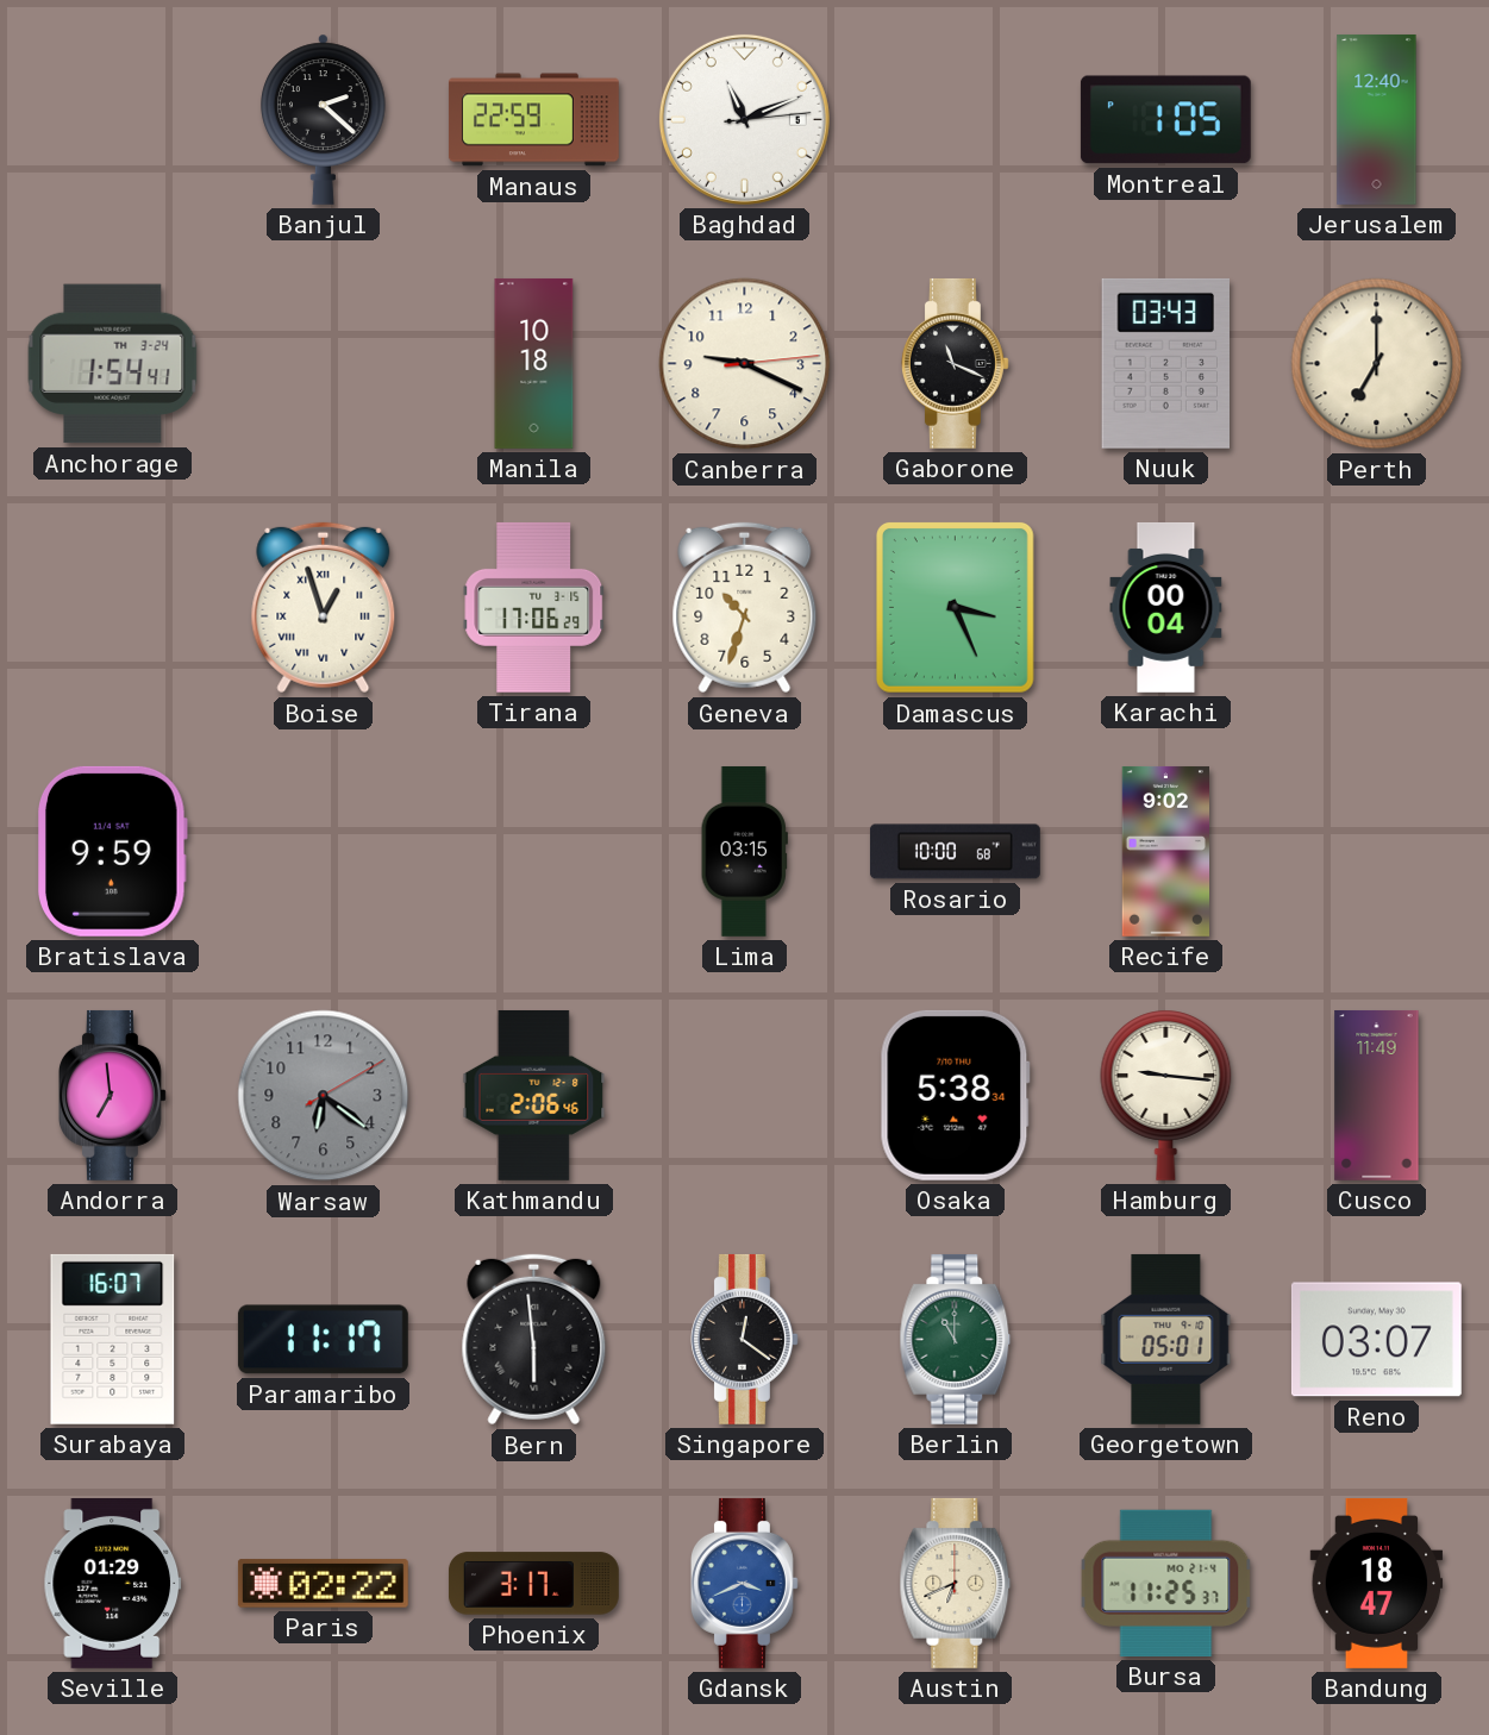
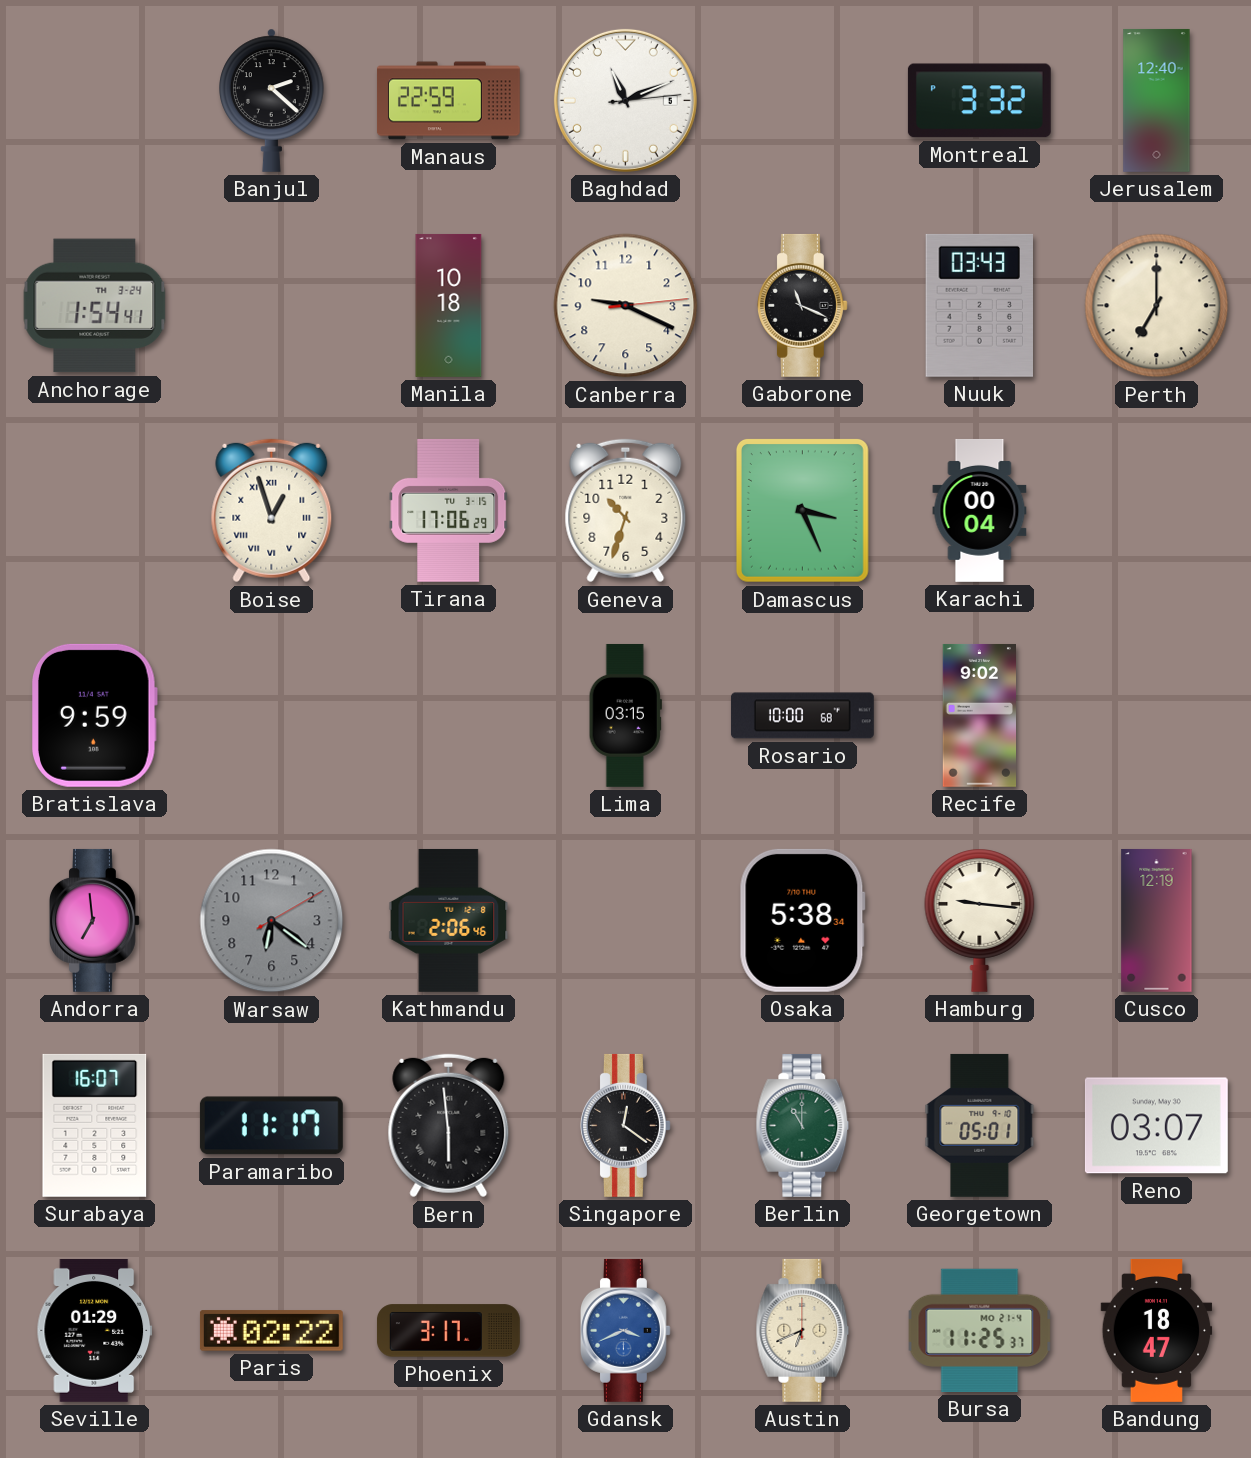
Montreal: 1:05 -> 3:32 (979, 101)
Cusco: 11:49 -> 12:19 (1157, 920)
